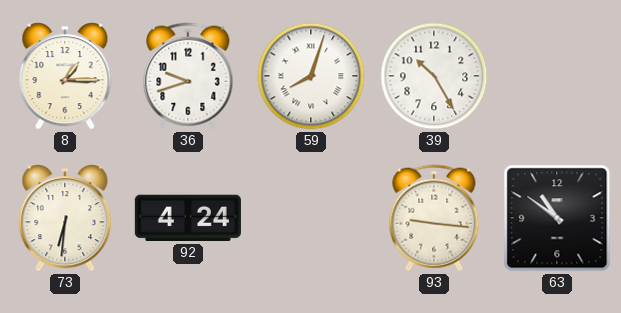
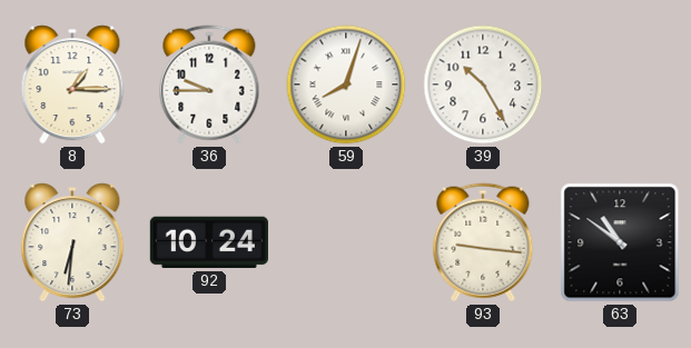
36: 9:42 -> 9:45 (209, 84)
92: 4:24 -> 10:24 (209, 242)
